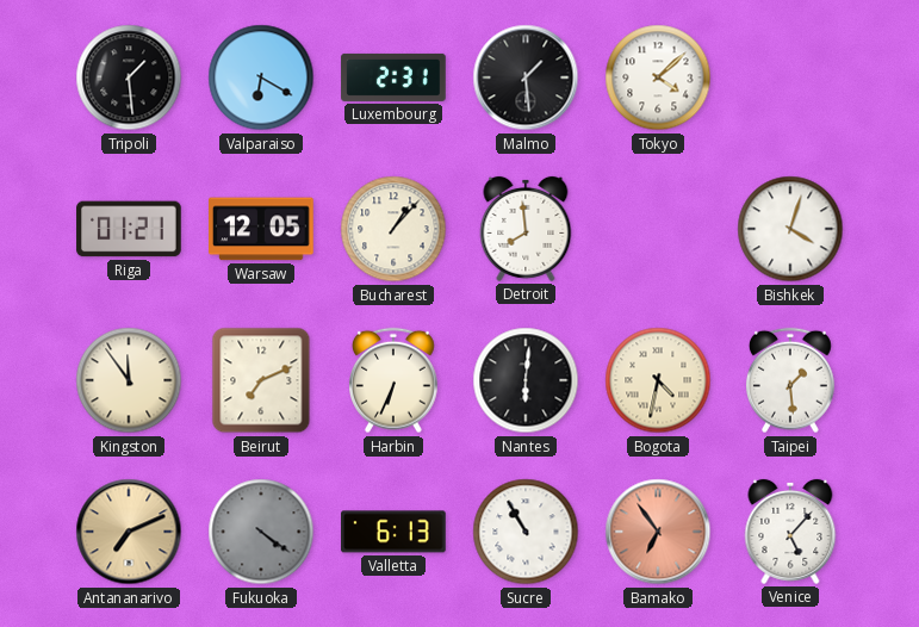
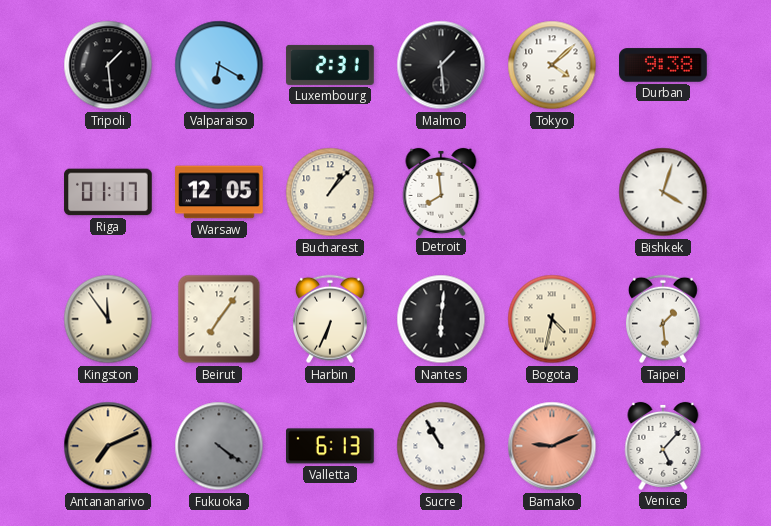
Durban: none -> 9:38 (663, 65)
Riga: 01:21 -> 01:17 (108, 192)
Beirut: 7:11 -> 7:06 (219, 319)
Bamako: 6:54 -> 9:11 (552, 446)
